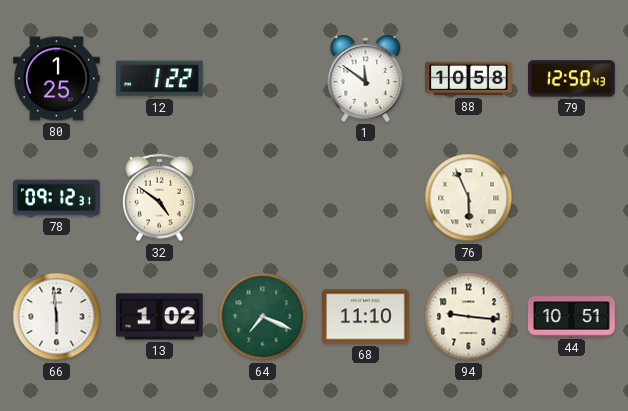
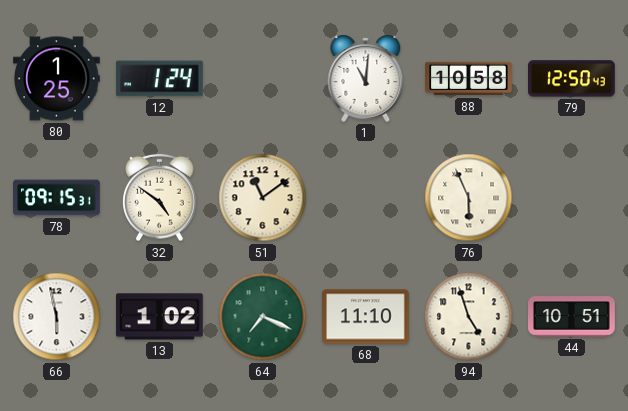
12: 1:22 -> 1:24 (159, 79)
1: 11:51 -> 11:01 (366, 78)
78: 09:12 -> 09:15 (57, 198)
51: none -> 11:09 (263, 198)
66: 5:59 -> 5:58 (57, 317)
94: 9:16 -> 4:57 (469, 317)
